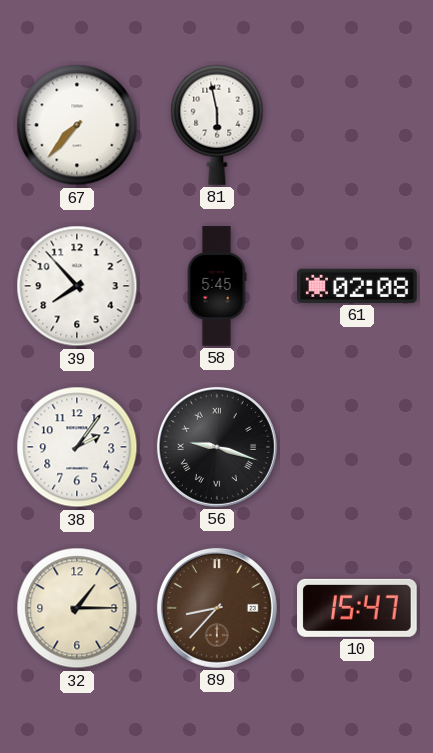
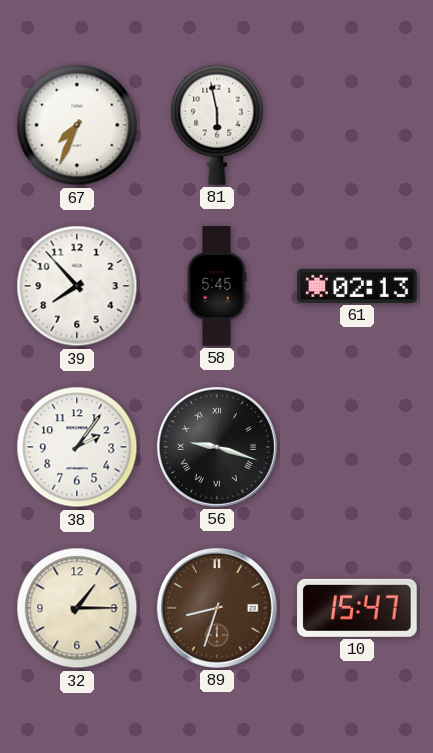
67: 7:37 -> 7:34 (77, 125)
61: 02:08 -> 02:13 (357, 286)
89: 8:37 -> 8:33 (217, 608)
